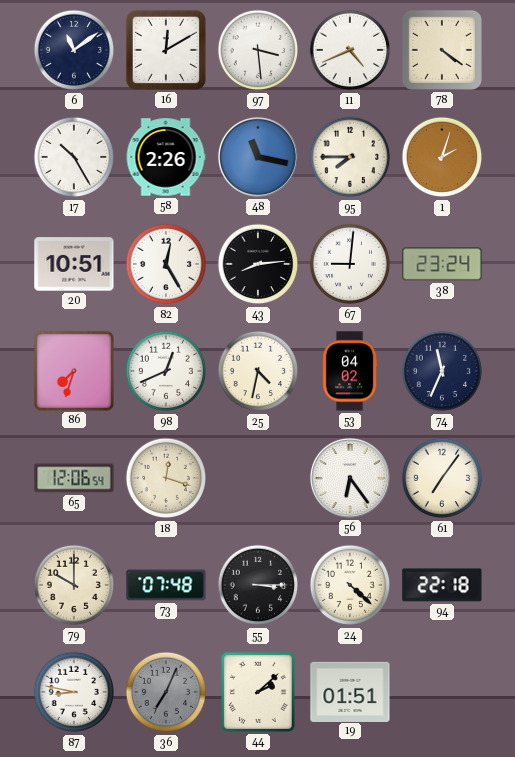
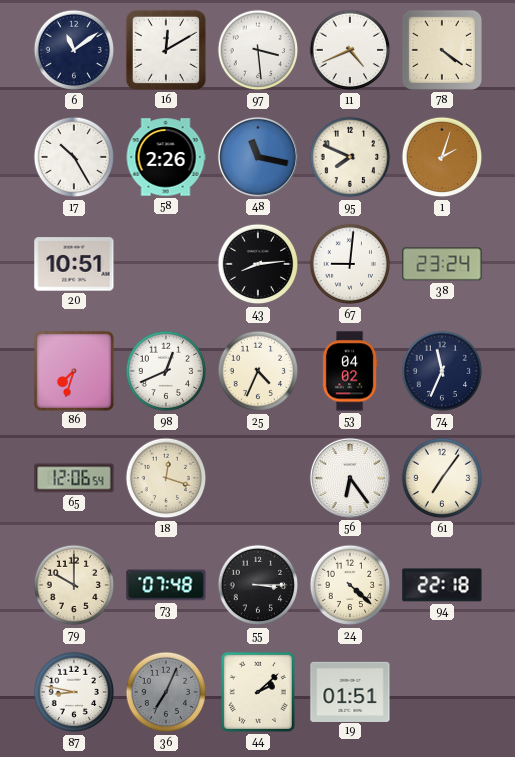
95: 7:45 -> 7:49 (350, 157)
82: 12:25 -> none (166, 264)
25: 4:32 -> 4:34 (258, 371)
